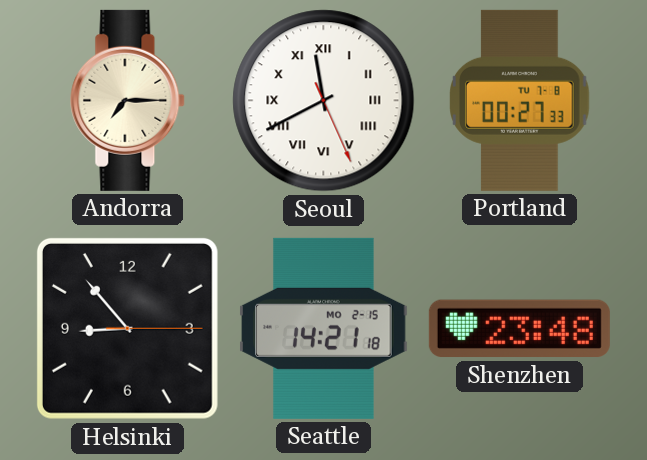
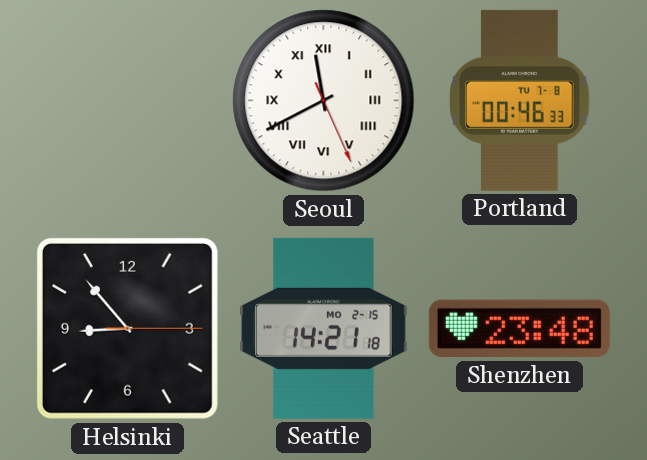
Andorra: 7:15 -> none (128, 100)
Portland: 00:27 -> 00:46 (520, 100)
